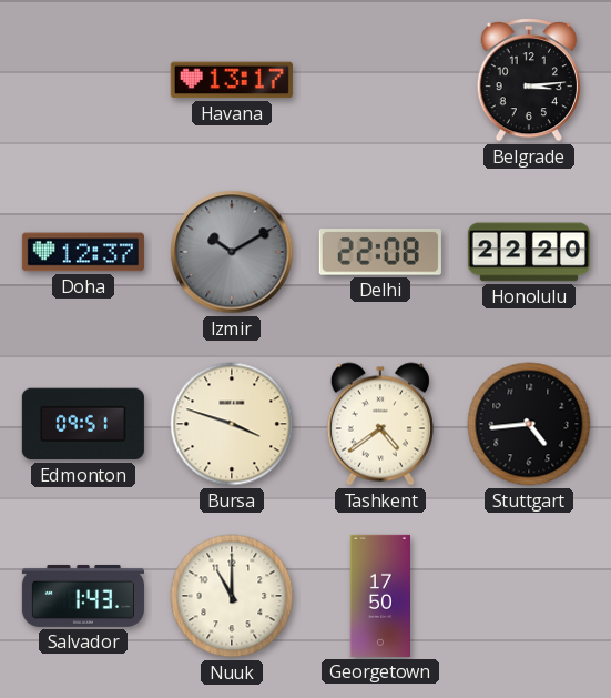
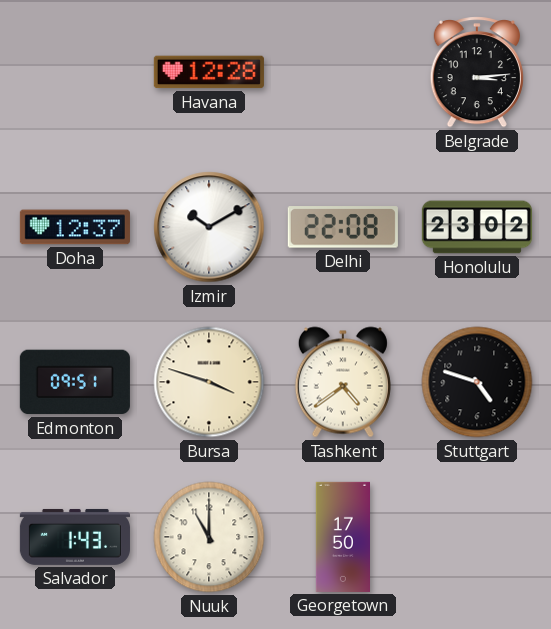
Havana: 13:17 -> 12:28 (209, 72)
Izmir dial: grey -> white (209, 227)
Honolulu: 22:20 -> 23:02 (477, 227)
Stuttgart: 4:44 -> 4:48 (477, 382)
